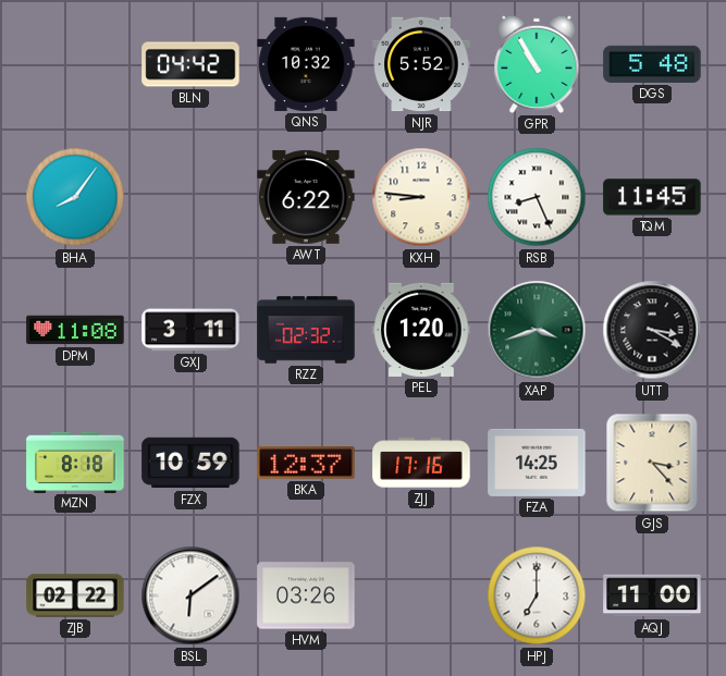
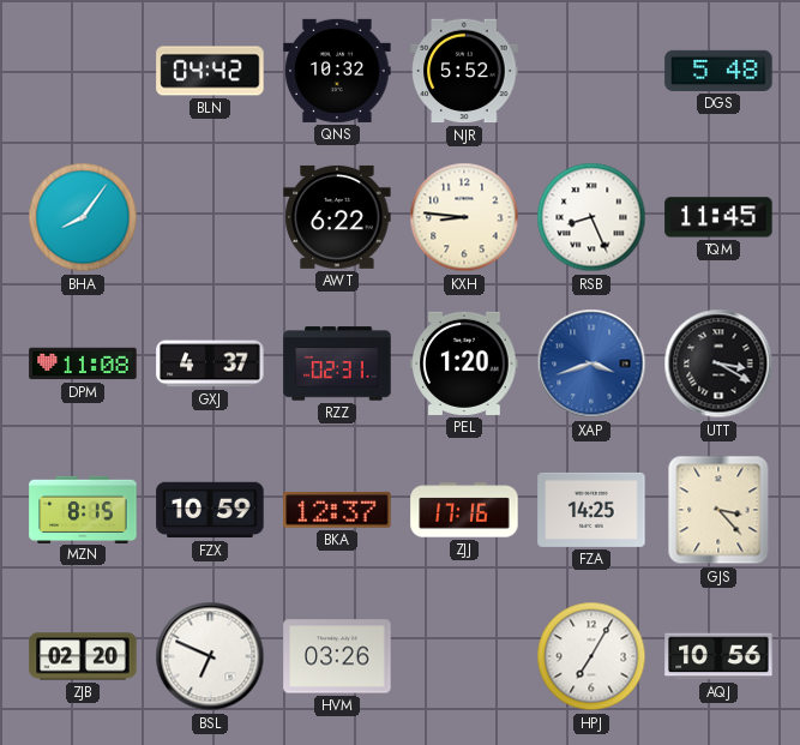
GPR: 10:55 -> none (537, 64)
GXJ: 3:11 -> 4:37 (210, 364)
RZZ: 02:32 -> 02:31 (337, 364)
XAP dial: green -> blue (591, 364)
MZN: 8:18 -> 8:15 (83, 509)
ZJB: 02:22 -> 02:20 (83, 656)
BSL: 6:09 -> 6:49 (210, 656)
HPJ: 7:00 -> 7:05 (591, 656)
AQJ: 11:00 -> 10:56 (718, 656)
